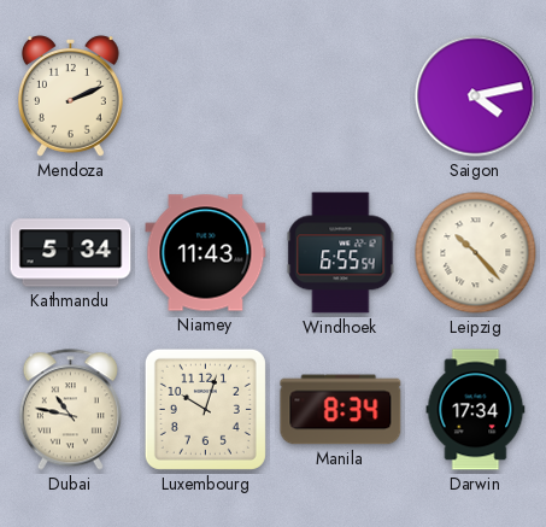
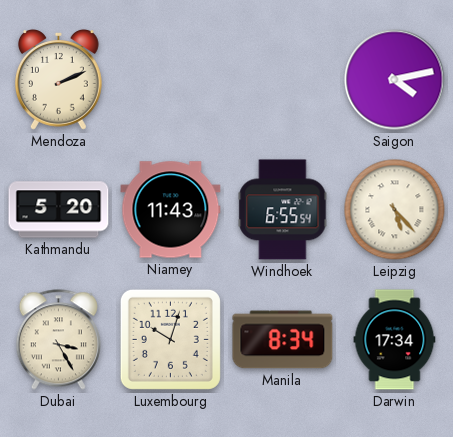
Kathmandu: 5:34 -> 5:20 (59, 210)
Leipzig: 10:23 -> 5:23 (395, 210)
Dubai: 10:47 -> 3:25 (58, 340)
